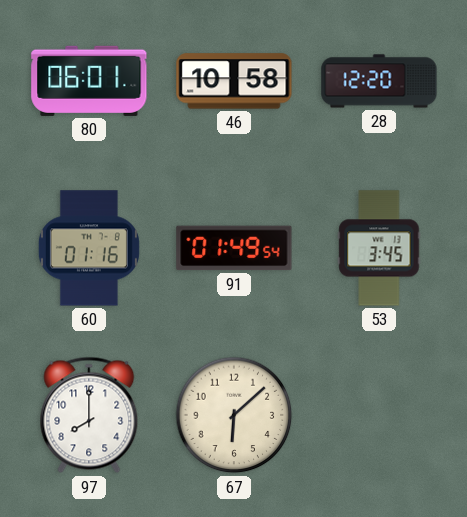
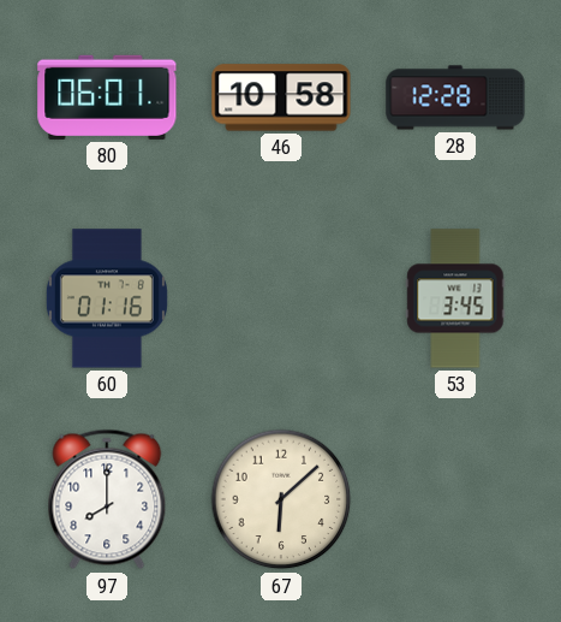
28: 12:20 -> 12:28 (455, 97)
91: 01:49 -> none (234, 248)
